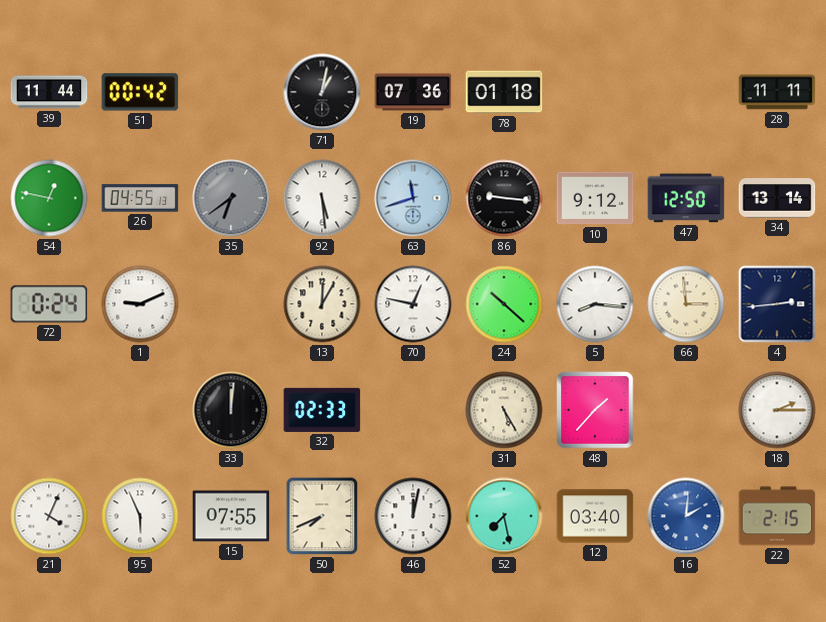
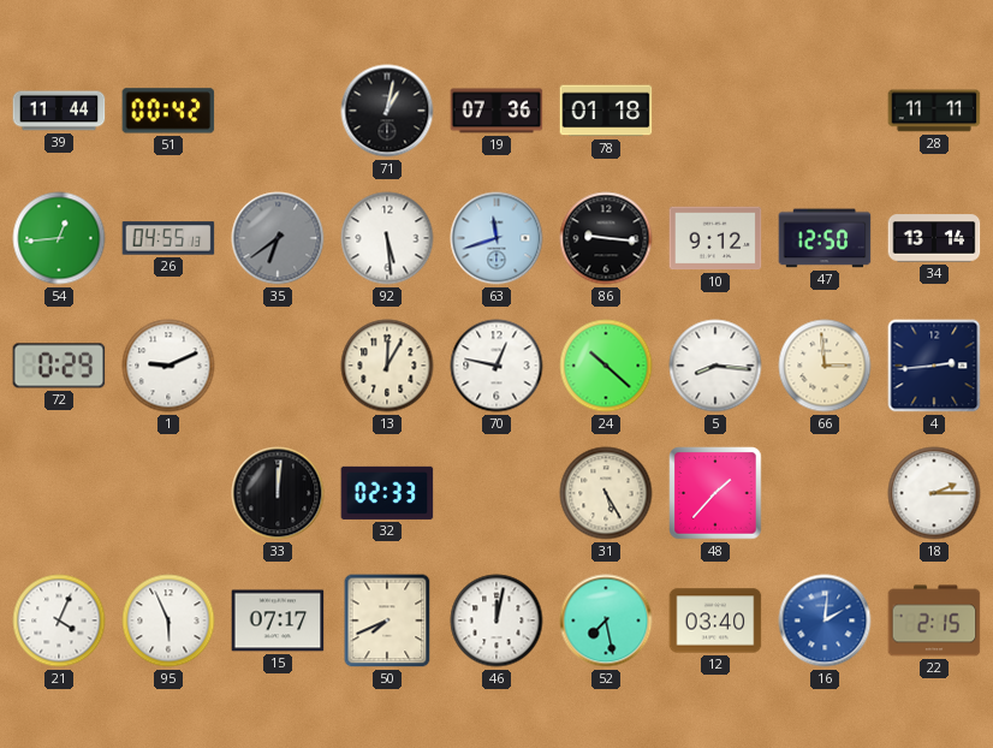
54: 12:47 -> 12:44 (59, 238)
72: 0:24 -> 0:29 (59, 366)
15: 07:55 -> 07:17 (278, 621)
